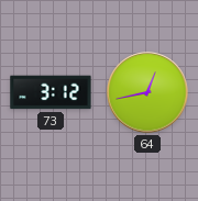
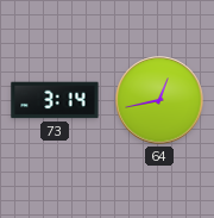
73: 3:12 -> 3:14 (55, 100)
